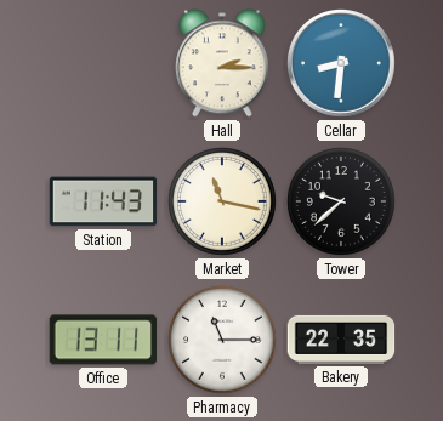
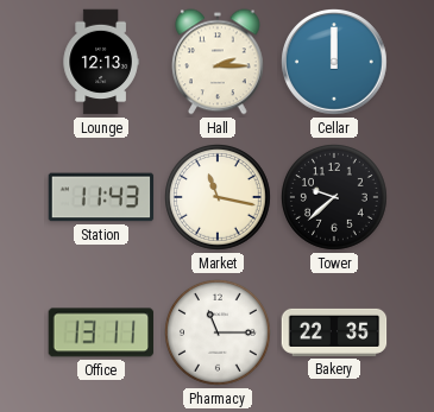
Lounge: none -> 12:13 (101, 62)
Cellar: 8:31 -> 12:00 (335, 63)
